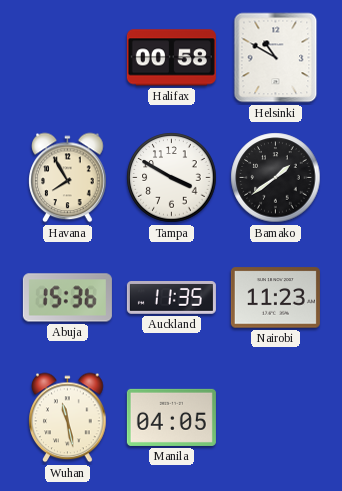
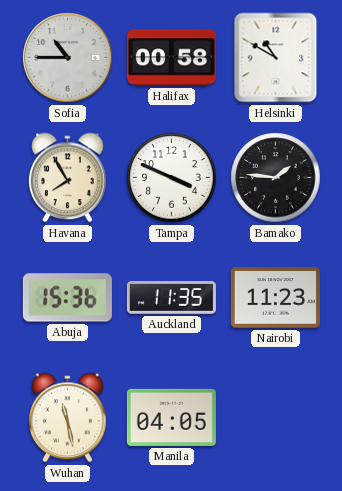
Sofia: none -> 10:45 (68, 58)
Tampa: 3:50 -> 3:49 (172, 178)
Bamako: 1:39 -> 1:46 (276, 178)
